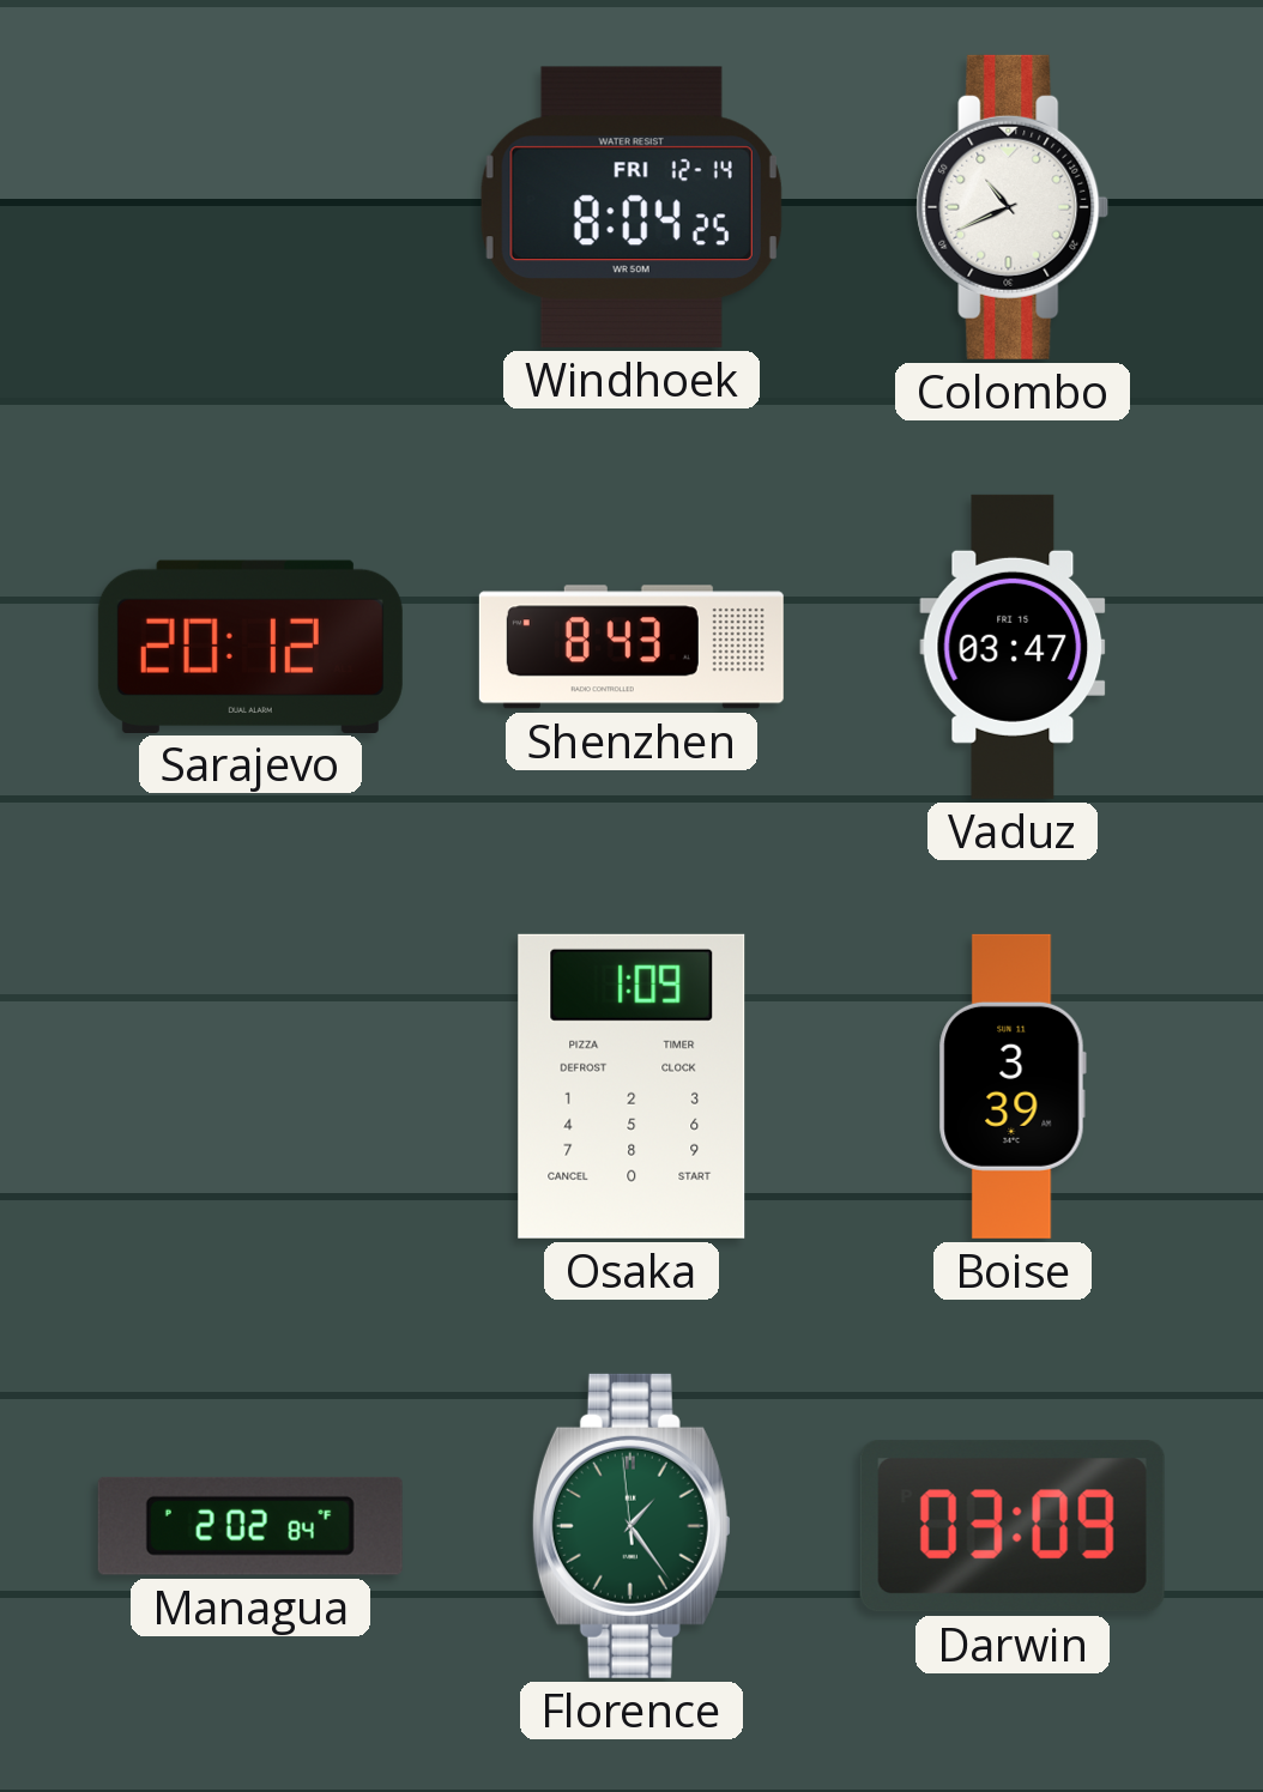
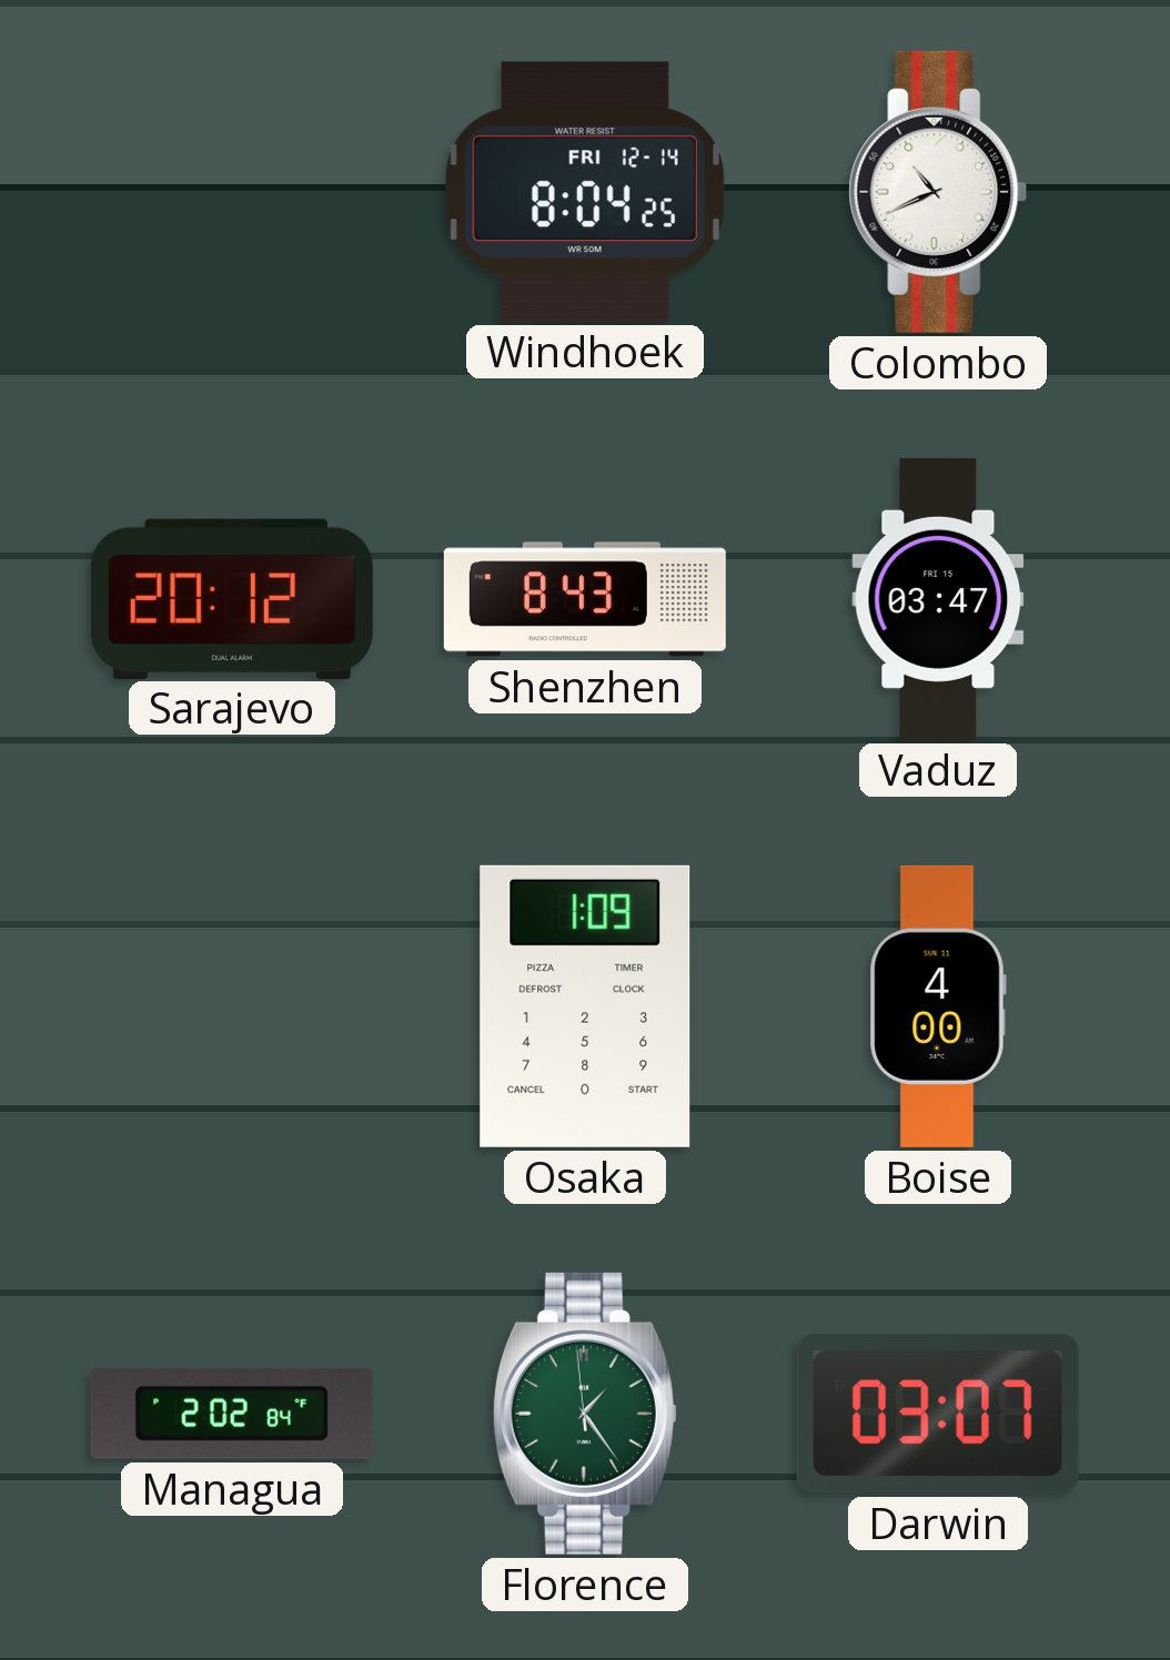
Boise: 3:39 -> 4:00 (938, 1006)
Darwin: 03:09 -> 03:07 (938, 1414)
